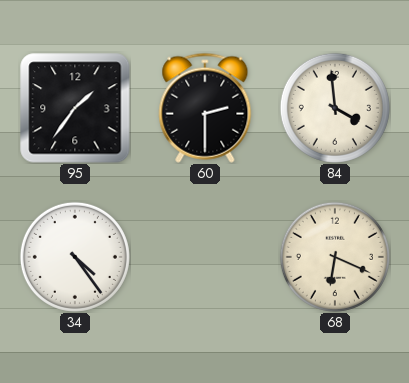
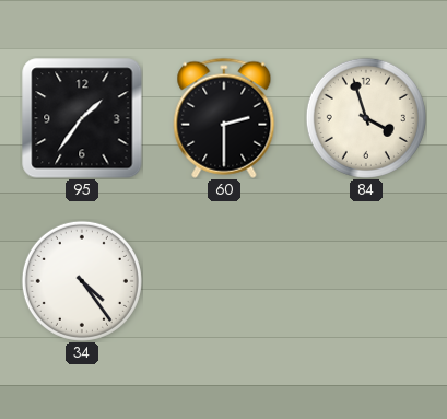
84: 3:59 -> 3:57 (366, 118)
68: 6:19 -> none (335, 257)
